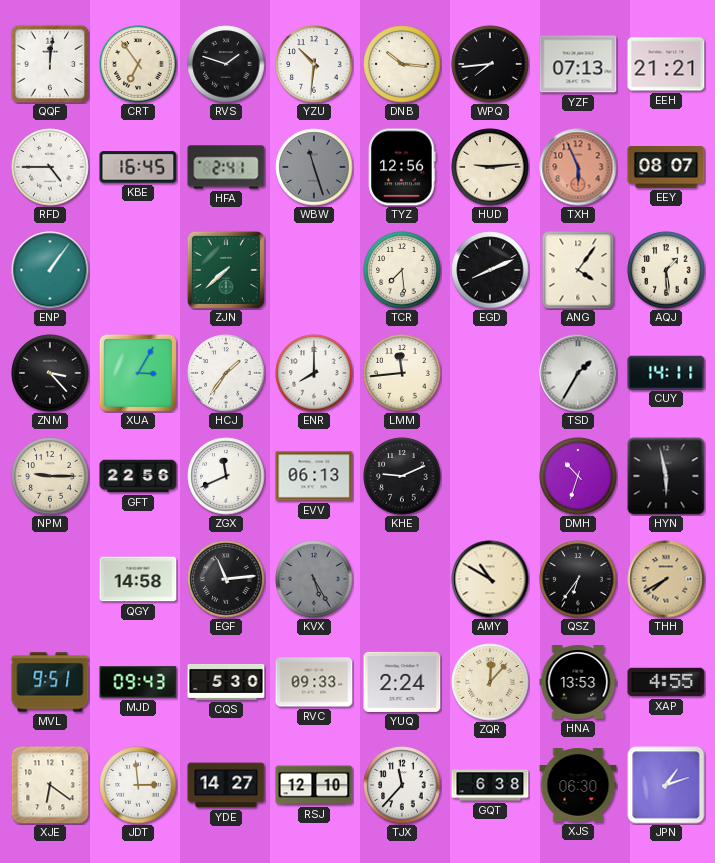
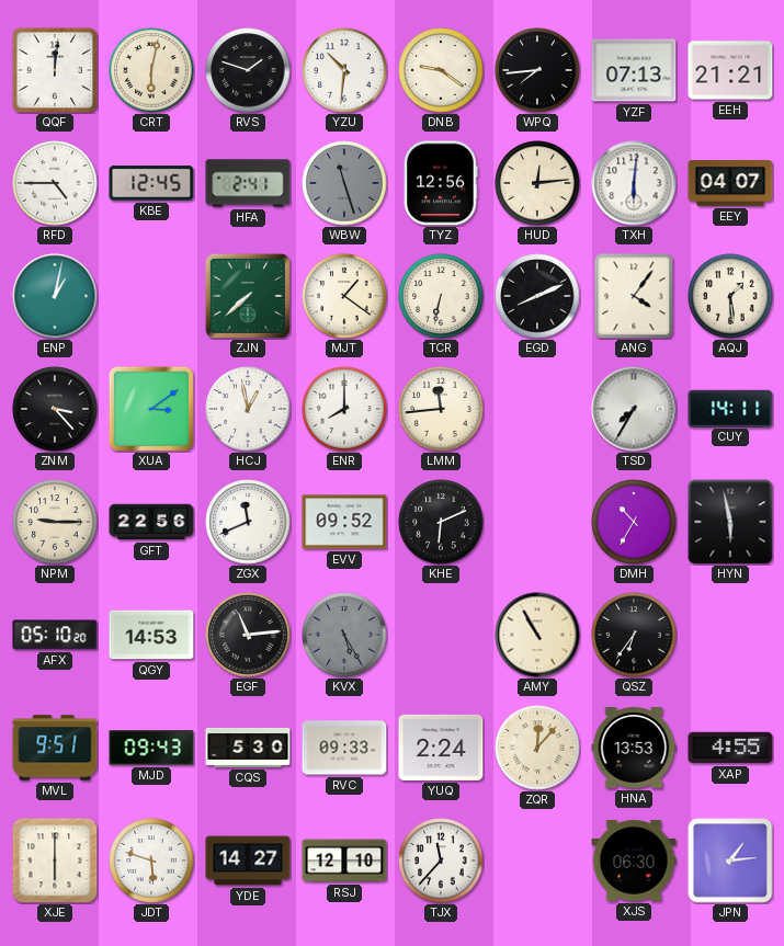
CRT: 6:54 -> 6:02 (151, 70)
DNB: 10:16 -> 9:21 (441, 70)
KBE: 16:45 -> 12:45 (151, 183)
HUD: 9:14 -> 12:14 (537, 183)
TXH: 5:56 -> 6:01 (634, 183)
TXH dial: salmon -> white (634, 183)
EEY: 08:07 -> 04:07 (730, 184)
ENP: 1:06 -> 1:02 (55, 296)
MJT: none -> 1:21 (344, 296)
TCR: 7:29 -> 6:32 (441, 296)
XUA: 3:05 -> 3:09 (151, 409)
HCJ: 1:36 -> 12:58 (248, 409)
TSD: 1:35 -> 7:35 (634, 409)
EVV: 06:13 -> 09:52 (344, 522)
KHE: 9:11 -> 6:11 (441, 522)
DMH: 10:33 -> 10:35 (634, 522)
AFX: none -> 05:10 (55, 635)
QGY: 14:58 -> 14:53 (151, 635)
AMY: 10:50 -> 10:55 (537, 635)
THH: 7:40 -> none (666, 579)
XJE: 6:21 -> 6:00 (55, 860)
JDT: 2:59 -> 5:48 (151, 860)
GQT: 6:38 -> none (490, 785)
JPN: 1:12 -> 1:14 (730, 860)
